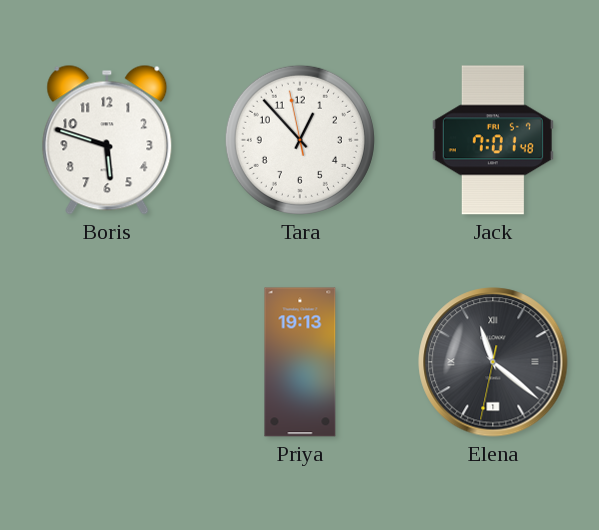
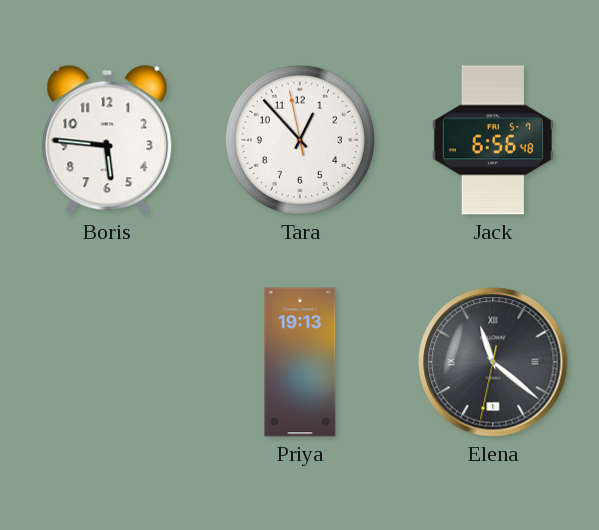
Boris: 5:48 -> 5:46 (107, 140)
Jack: 7:01 -> 6:56 (493, 140)
